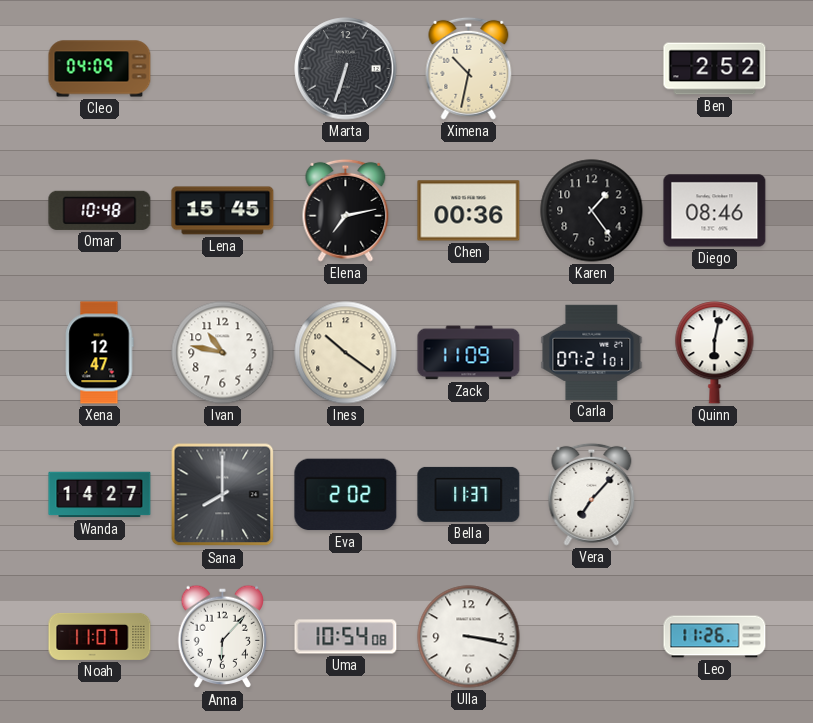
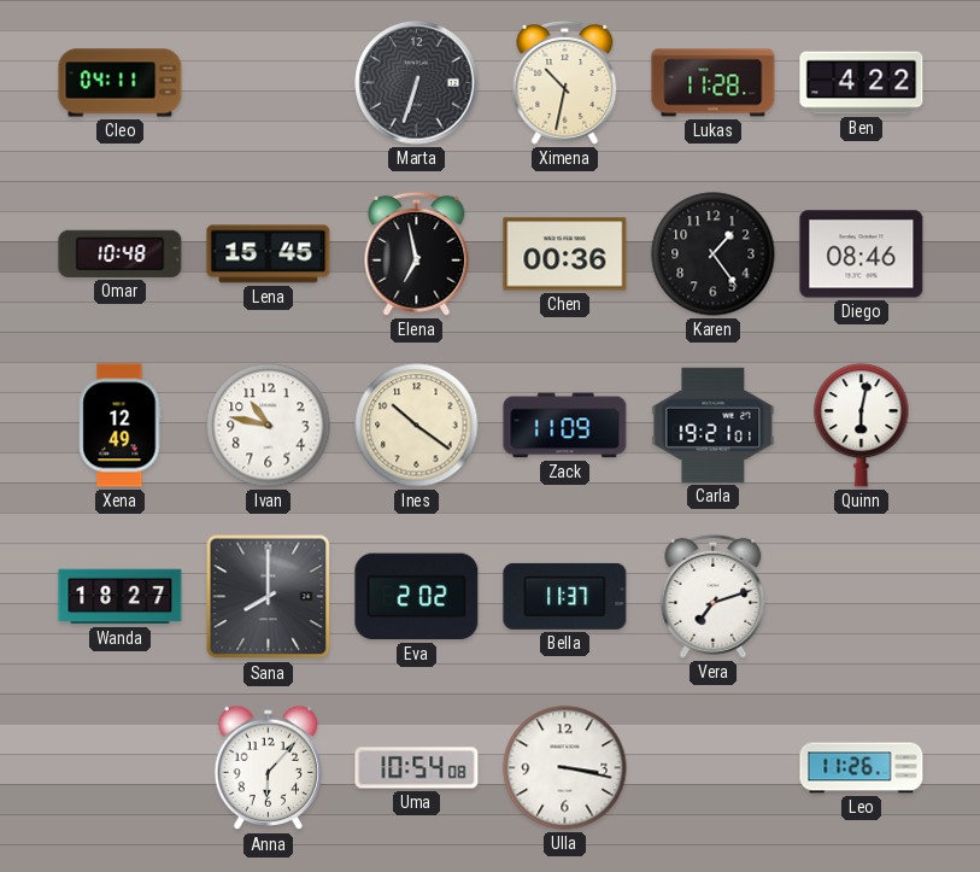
Cleo: 04:09 -> 04:11 (121, 83)
Lukas: none -> 11:28 (714, 83)
Ben: 2:52 -> 4:22 (862, 83)
Elena: 7:13 -> 6:58 (417, 253)
Xena: 12:47 -> 12:49 (121, 426)
Carla: 07:21 -> 19:21 (714, 425)
Wanda: 14:27 -> 18:27 (121, 597)
Vera: 7:07 -> 7:12 (714, 596)
Noah: 11:07 -> none (100, 636)
